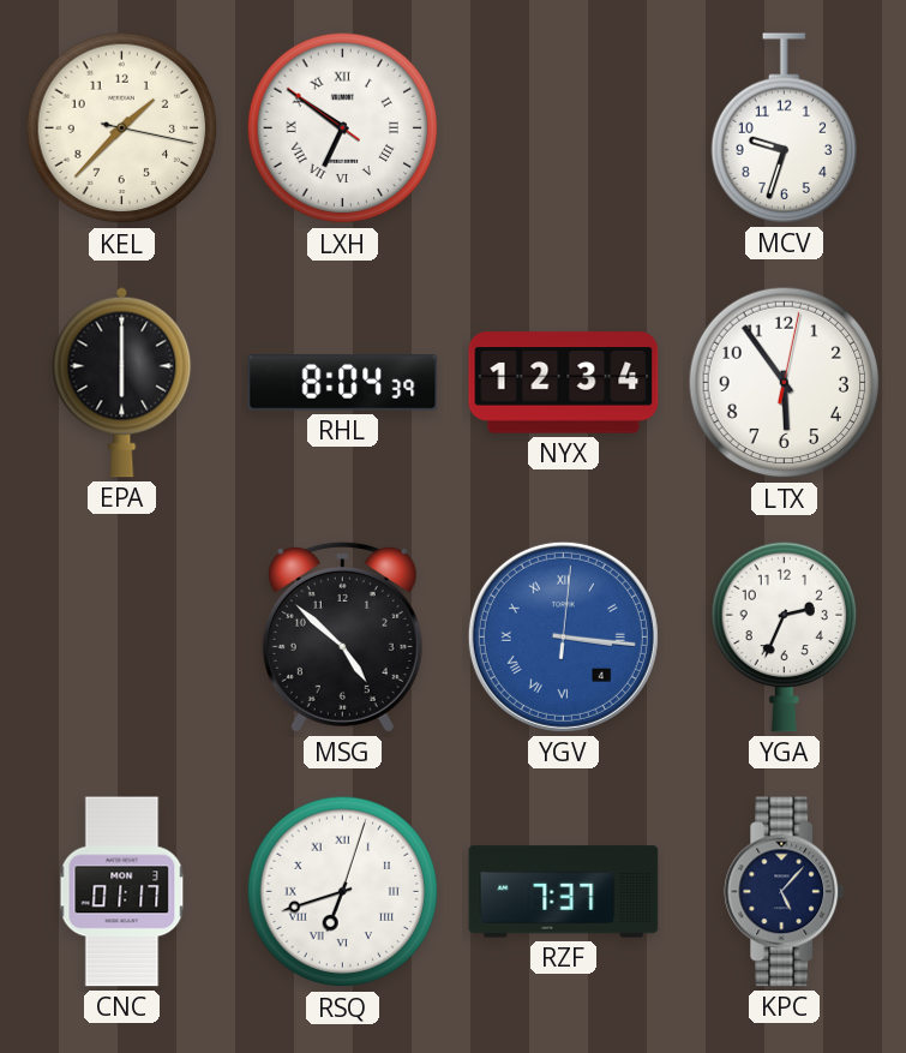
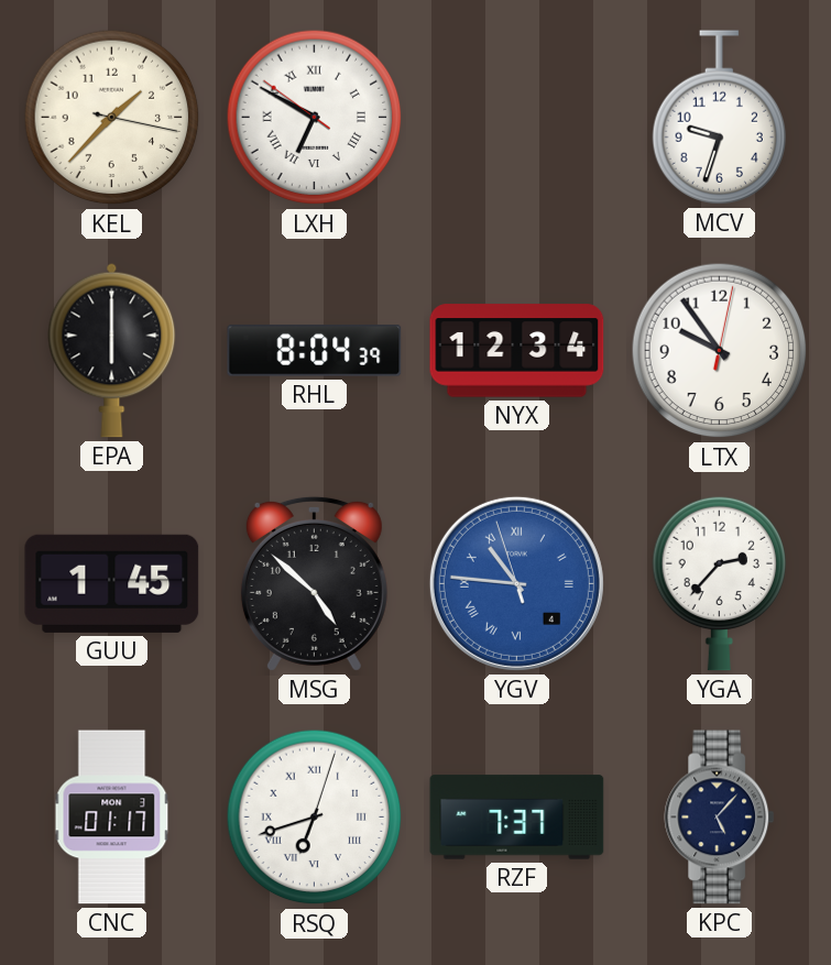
LXH: 6:50 -> 6:49 (315, 118)
LTX: 5:54 -> 9:54 (720, 351)
GUU: none -> 1:45 (112, 583)
YGV: 3:16 -> 10:45 (516, 583)
YGA: 2:34 -> 2:37 (719, 583)
